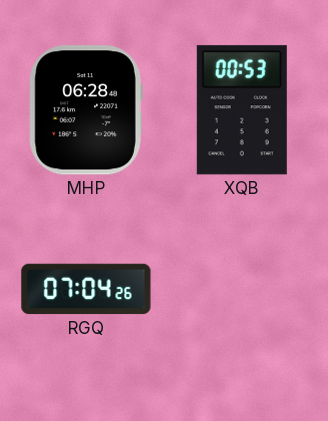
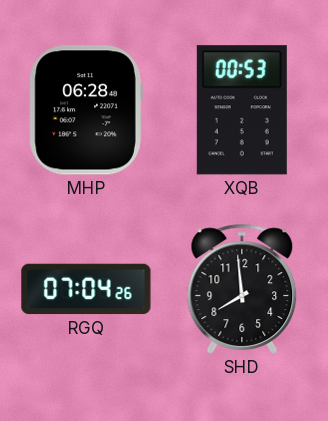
SHD: none -> 7:59 (242, 289)
